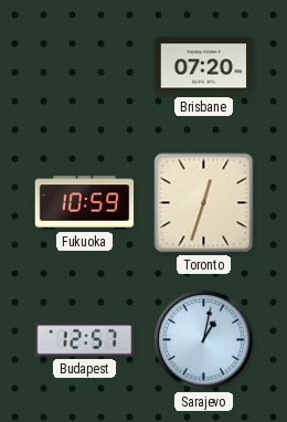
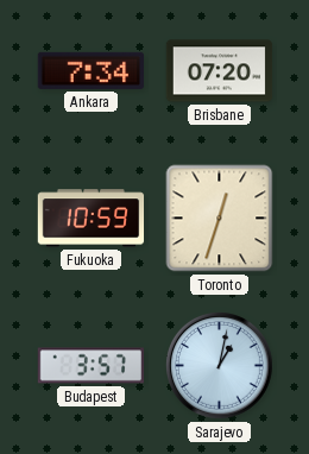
Ankara: none -> 7:34 (92, 70)
Budapest: 12:57 -> 3:57 (92, 366)
